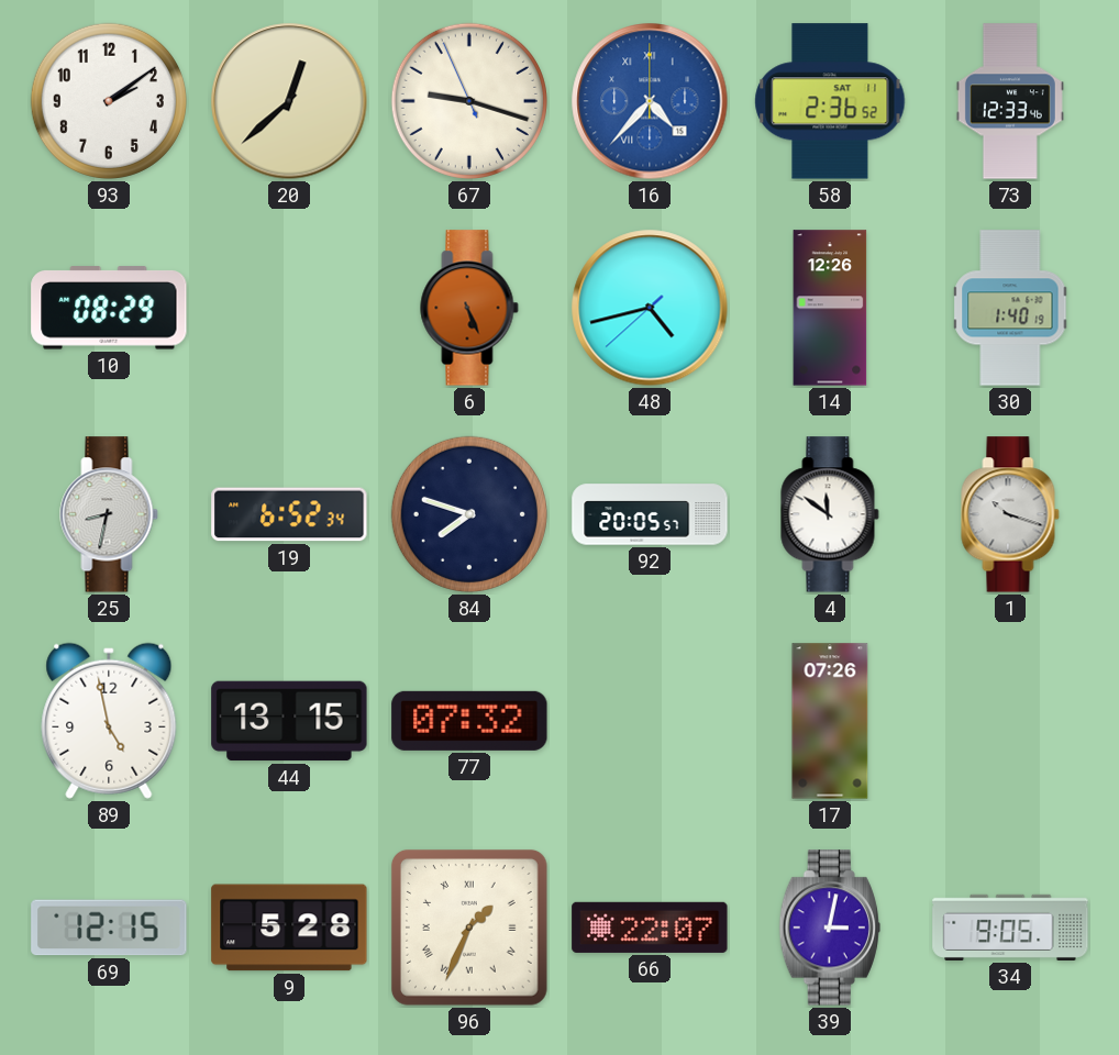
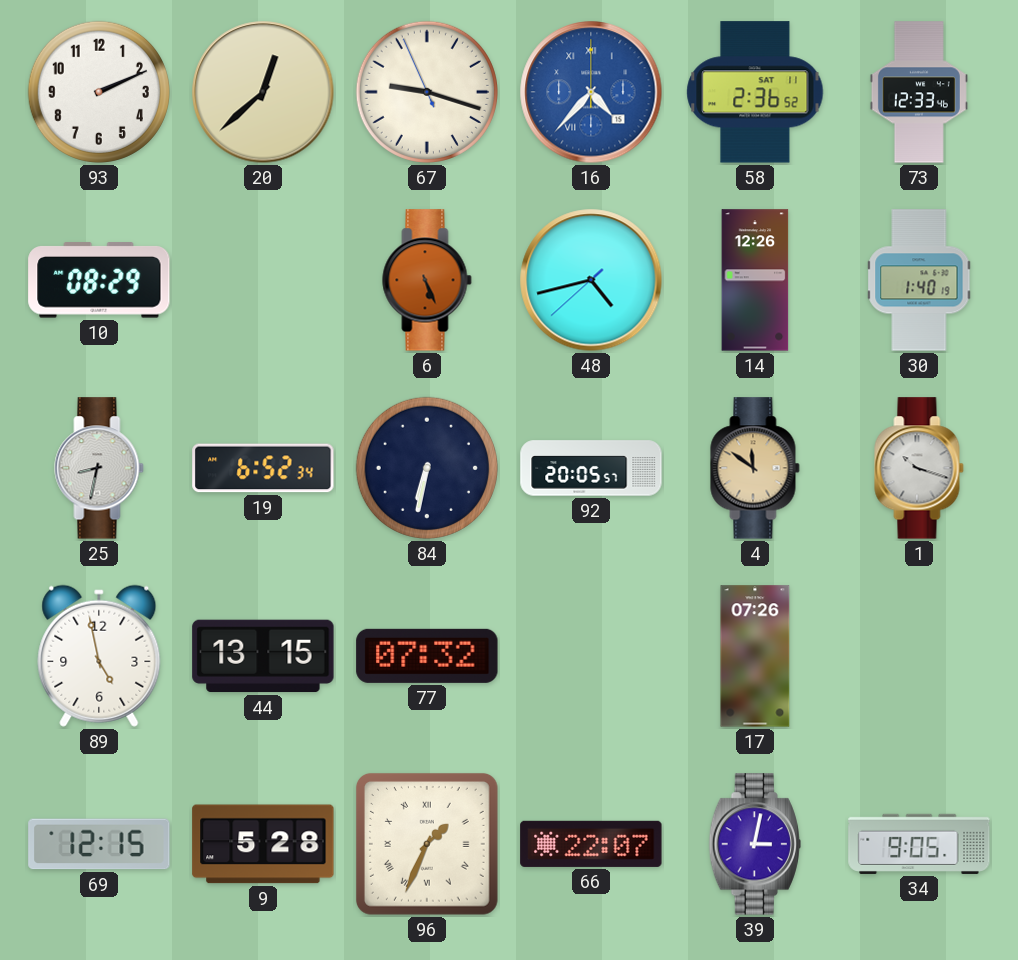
93: 2:09 -> 2:11 (99, 92)
84: 7:48 -> 6:32 (427, 468)
4 dial: white -> champagne (755, 468)
